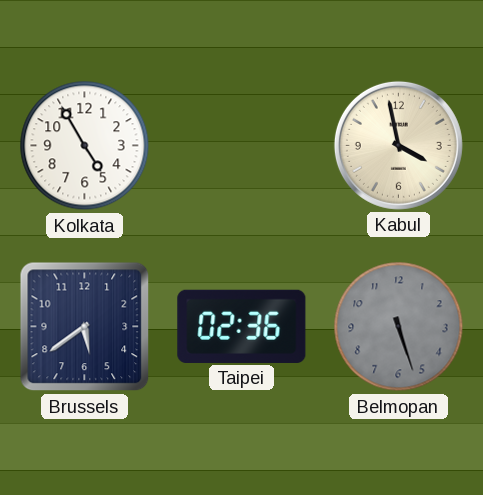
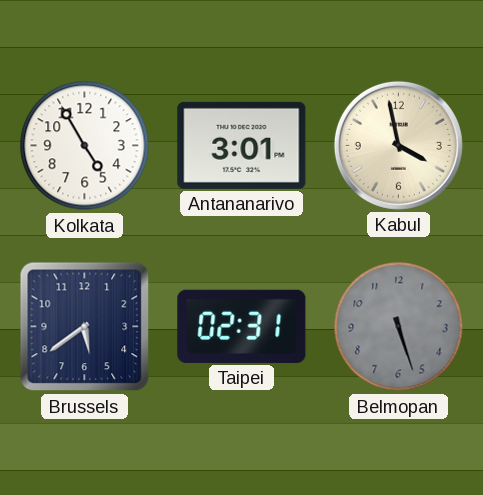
Antananarivo: none -> 3:01 (242, 145)
Taipei: 02:36 -> 02:31 (242, 326)
